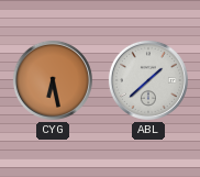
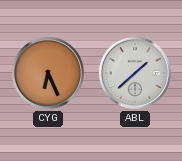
CYG: 6:28 -> 6:26 (48, 73)
